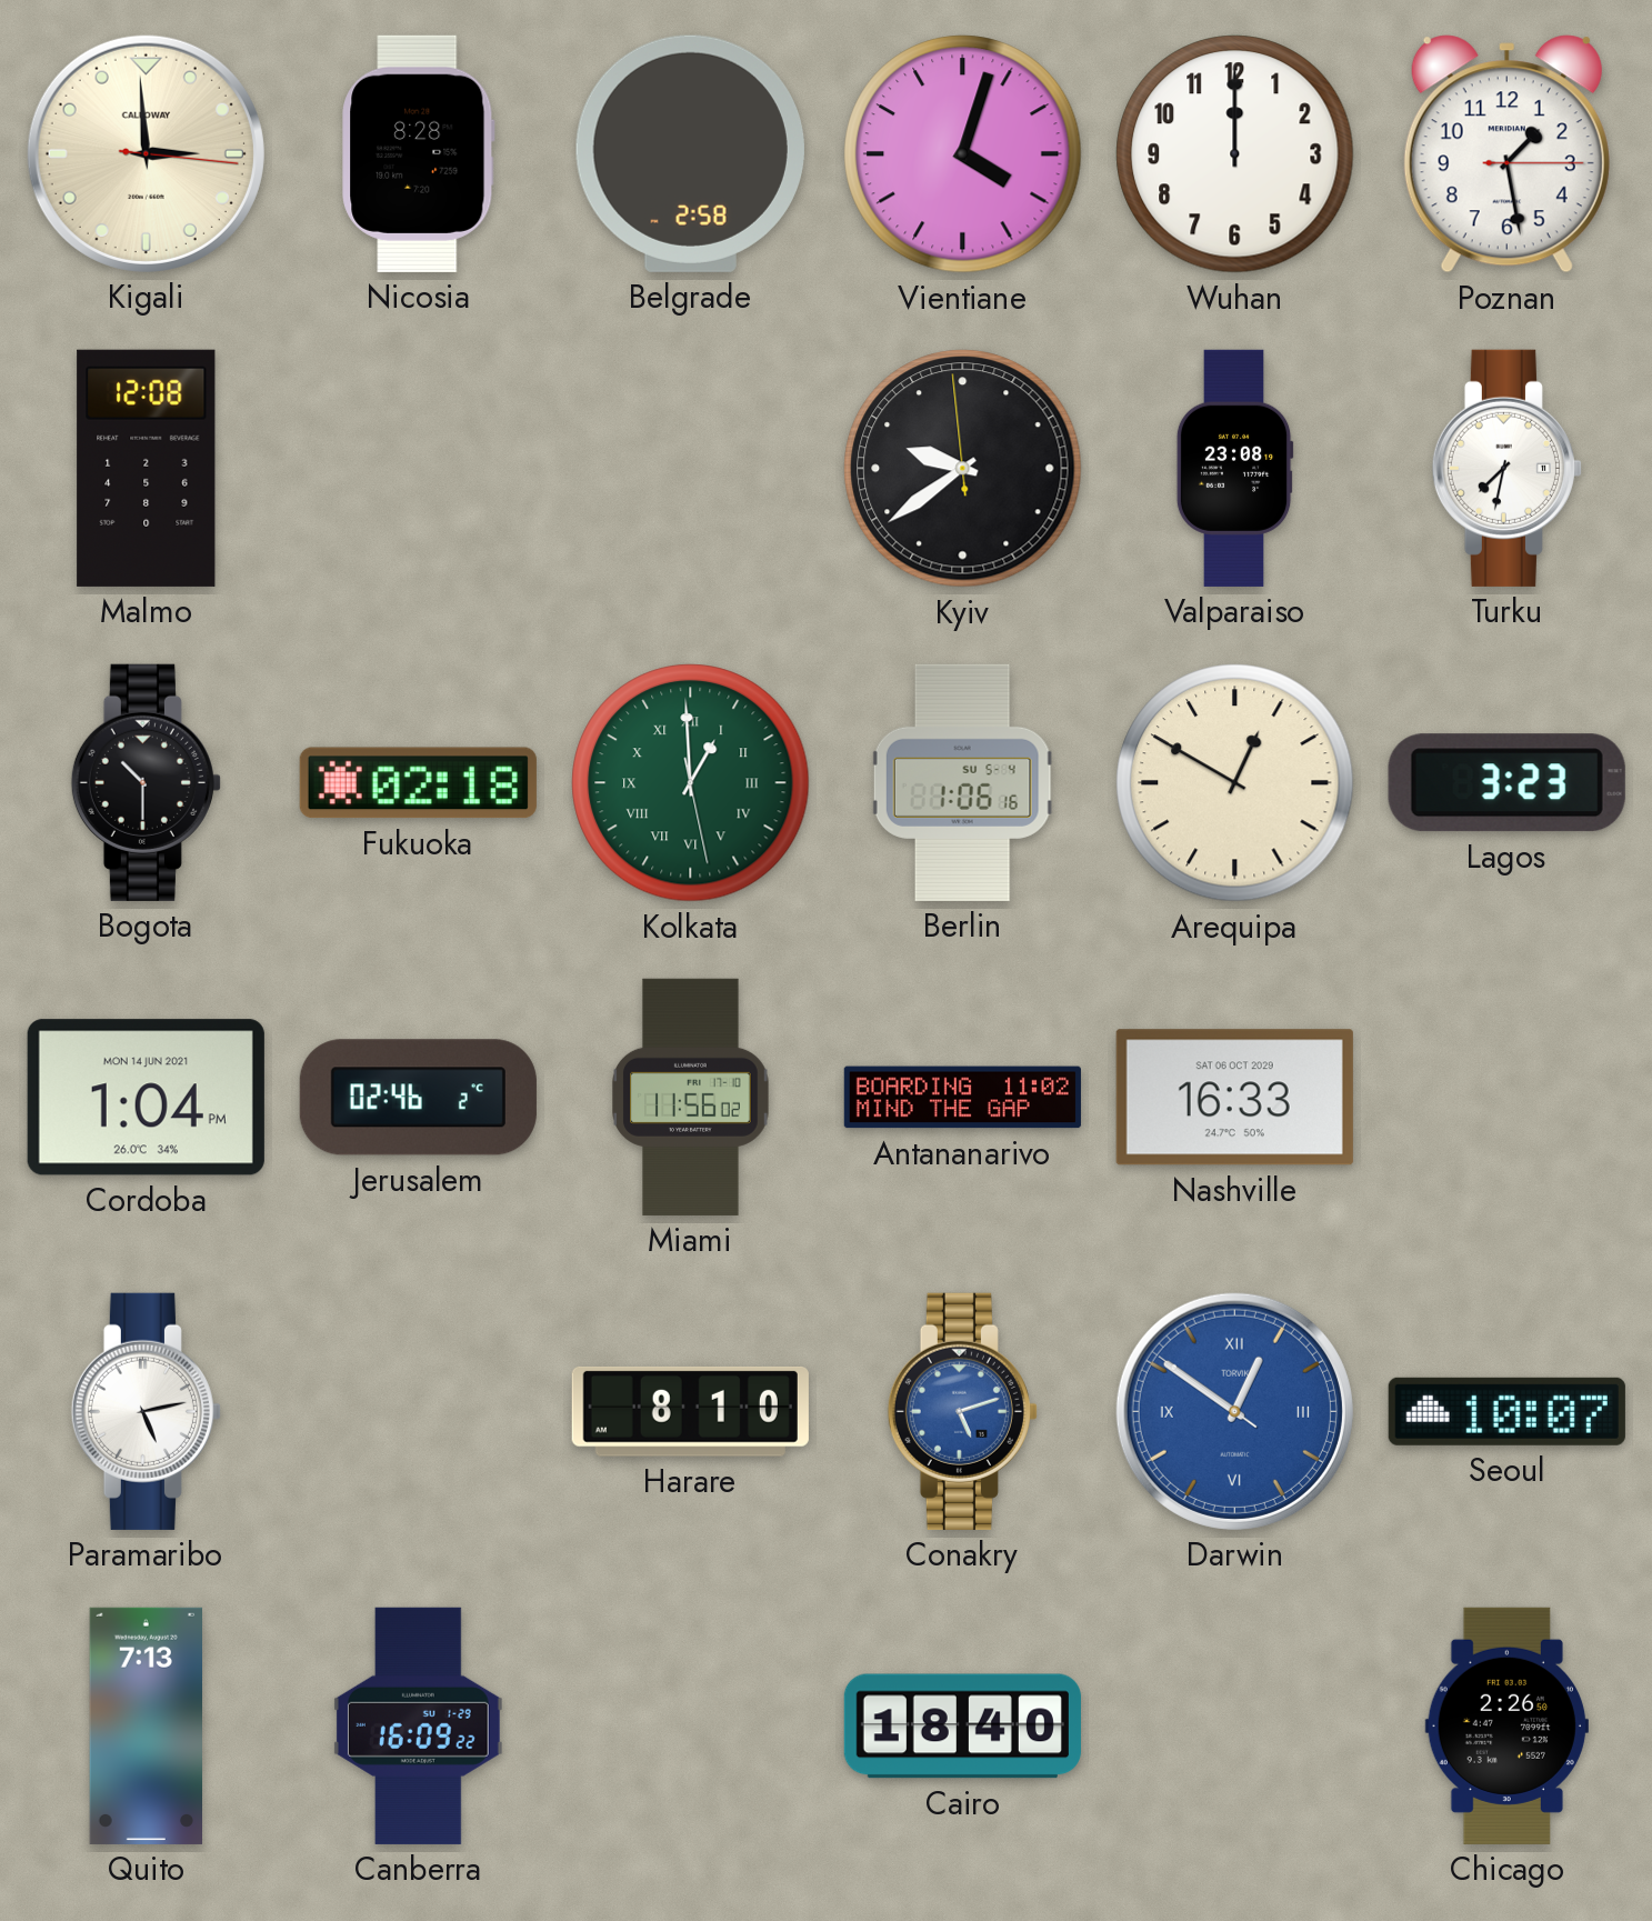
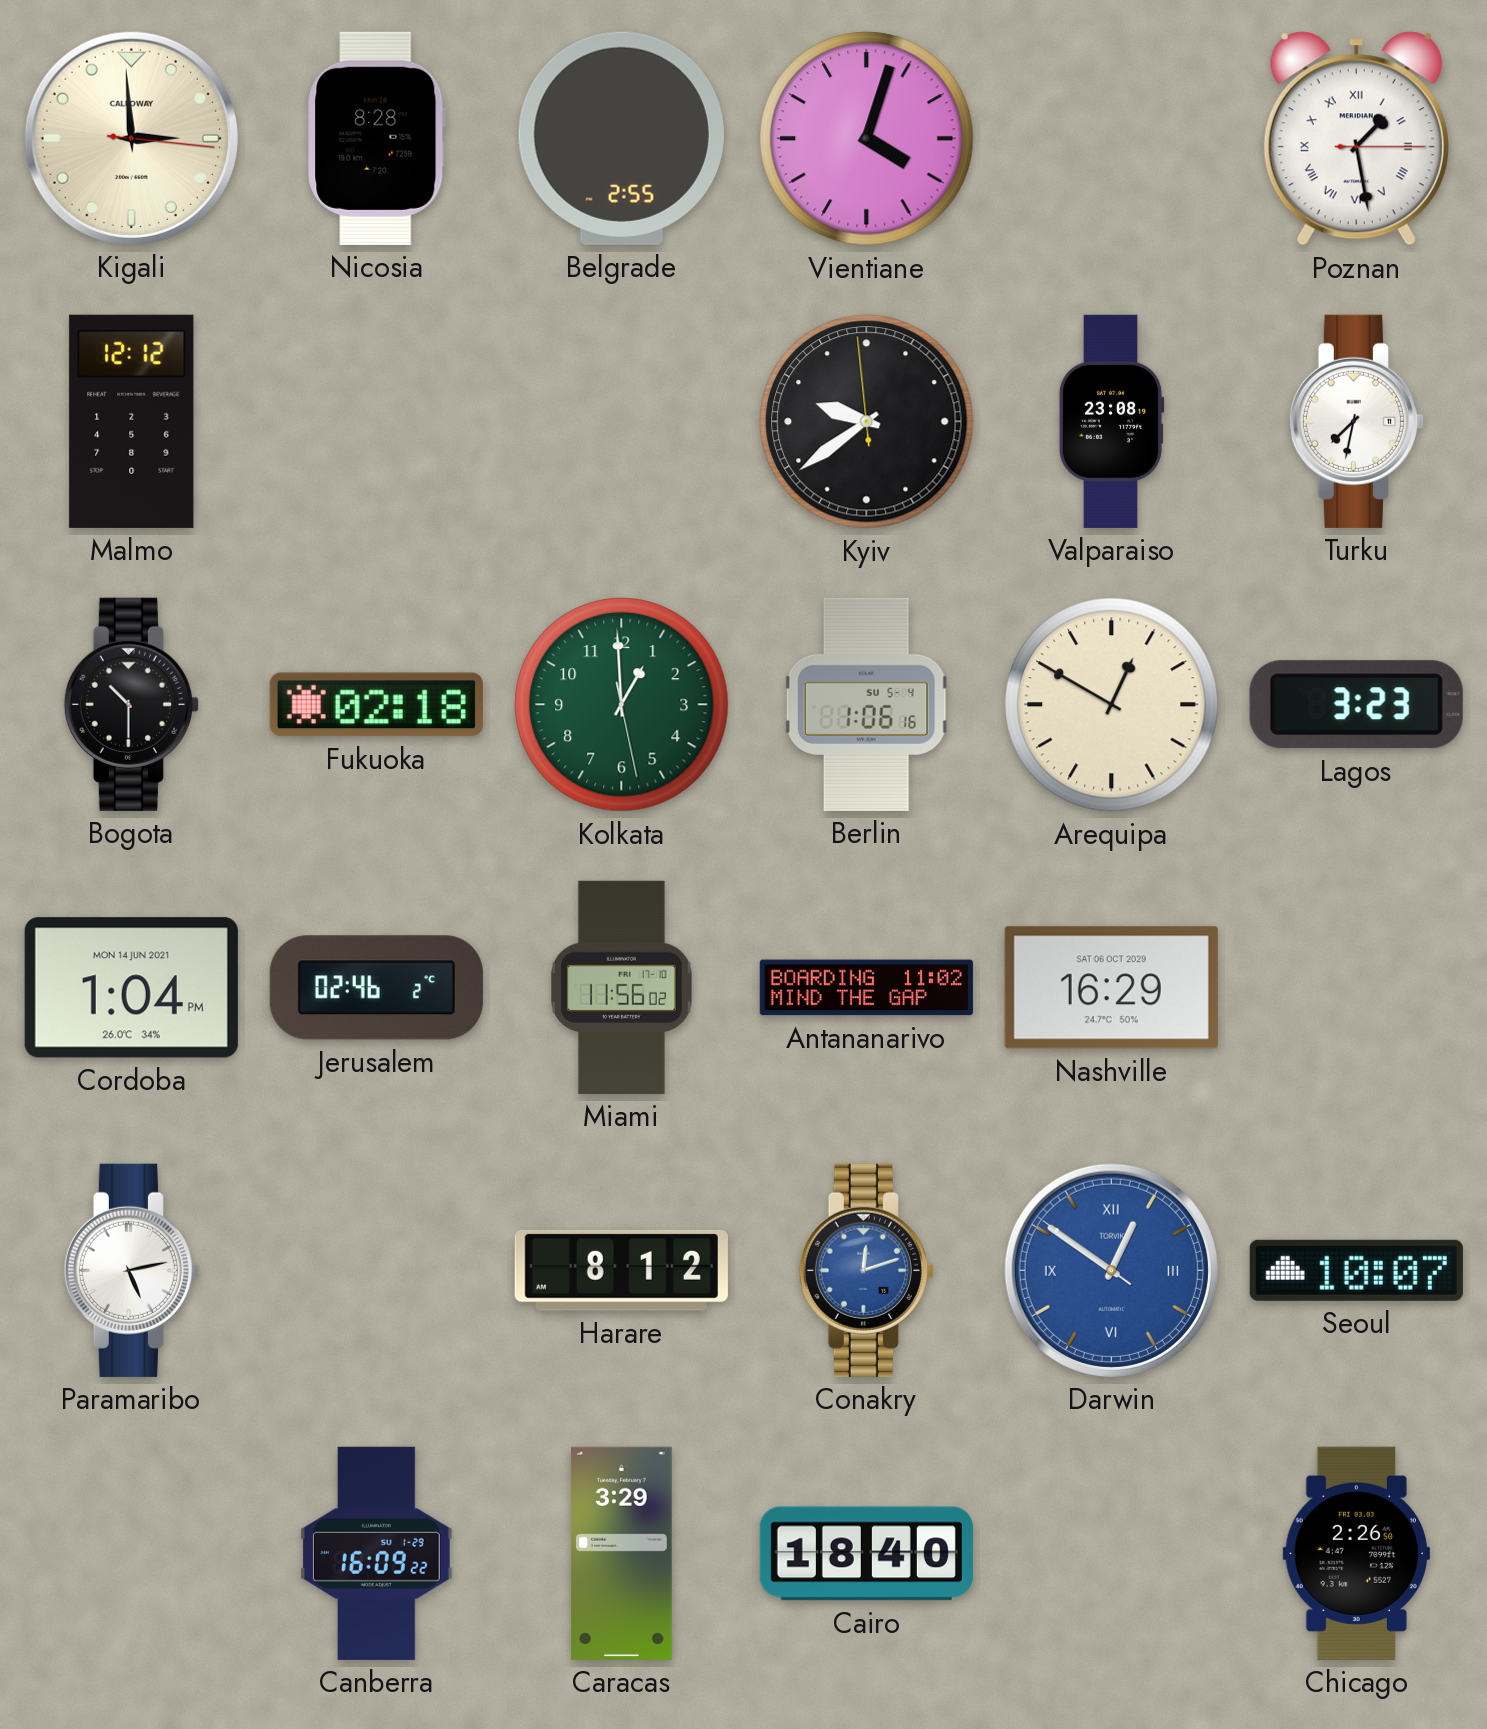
Belgrade: 2:58 -> 2:55 (621, 138)
Wuhan: 12:00 -> none (1235, 154)
Poznan numerals: Arabic -> Roman (1356, 139)
Malmo: 12:08 -> 12:12 (132, 421)
Kolkata numerals: Roman -> Arabic (622, 705)
Nashville: 16:33 -> 16:29 (1111, 988)
Harare: 8:10 -> 8:12 (621, 1270)
Conakry: 5:12 -> 12:12 (866, 1270)
Quito: 7:13 -> none (146, 1725)
Caracas: none -> 3:29 (621, 1553)
